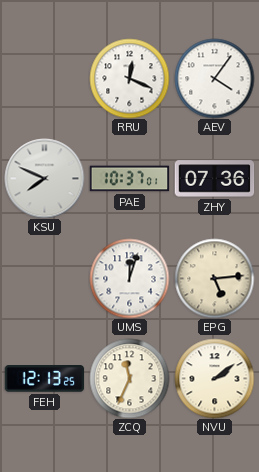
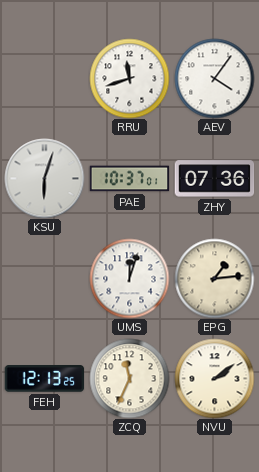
RRU: 12:19 -> 11:42 (129, 78)
KSU: 7:49 -> 6:03 (44, 178)
EPG: 5:14 -> 1:14 (214, 278)
